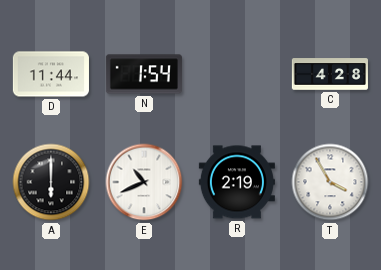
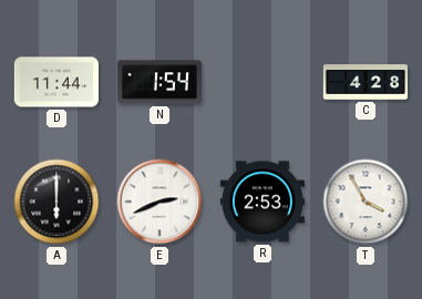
E: 10:41 -> 2:41 (159, 202)
R: 2:19 -> 2:53 (263, 202)
